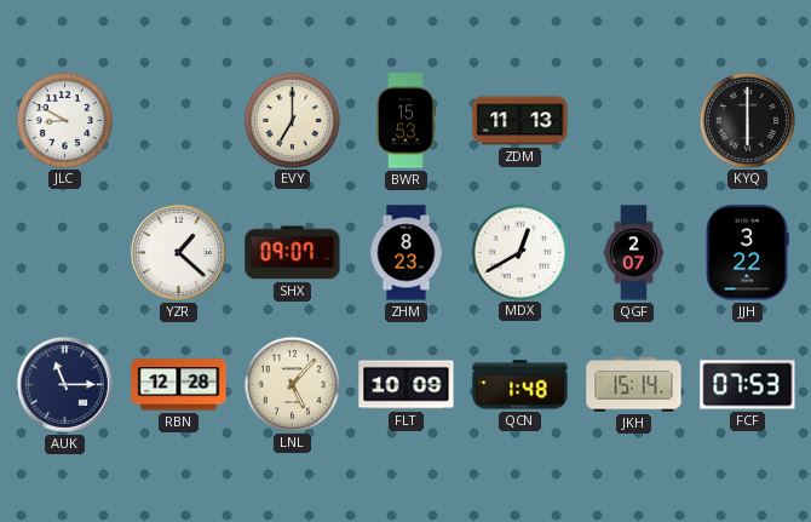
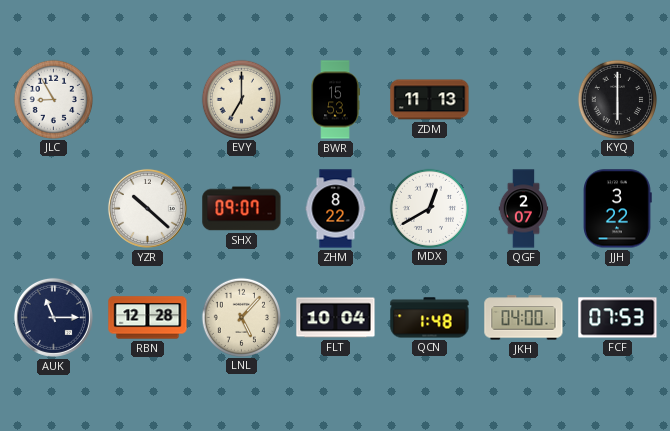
JLC: 8:50 -> 8:55 (53, 99)
YZR: 1:22 -> 10:22 (147, 208)
ZHM: 8:23 -> 8:22 (336, 209)
FLT: 10:09 -> 10:04 (336, 318)
JKH: 15:14 -> 04:00 (524, 318)
